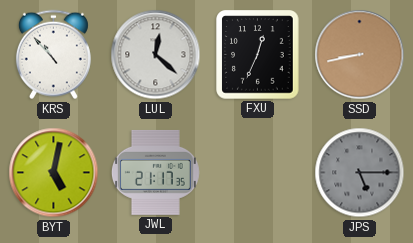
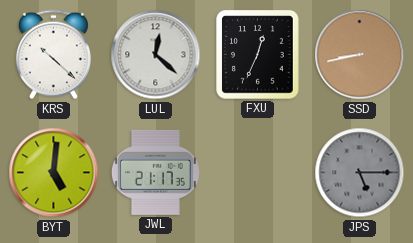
KRS: 10:53 -> 10:22 (53, 55)
BYT: 5:02 -> 5:01 (54, 173)
